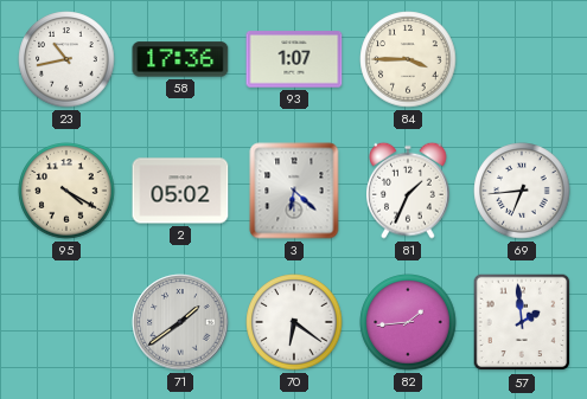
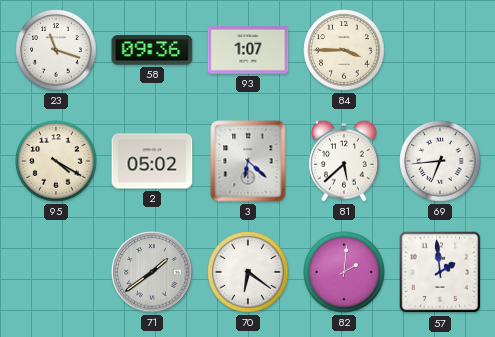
23: 10:43 -> 11:18 (56, 50)
58: 17:36 -> 09:36 (152, 50)
81: 1:34 -> 5:38 (345, 161)
82: 1:44 -> 2:01 (344, 272)
